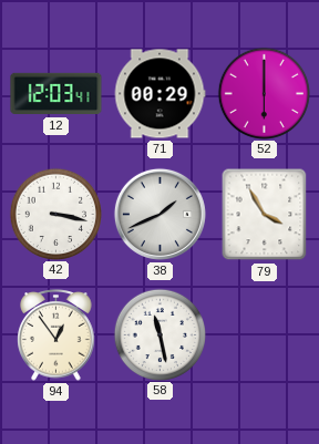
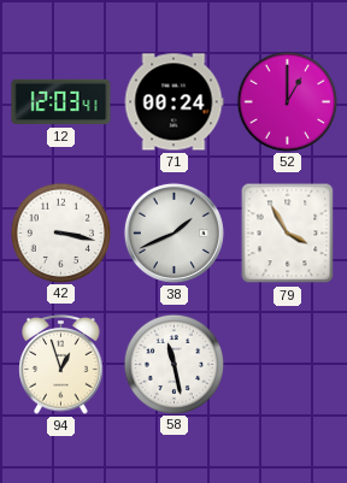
71: 00:29 -> 00:24 (173, 102)
52: 6:00 -> 1:00 (287, 101)
94: 12:54 -> 12:57 (61, 365)
